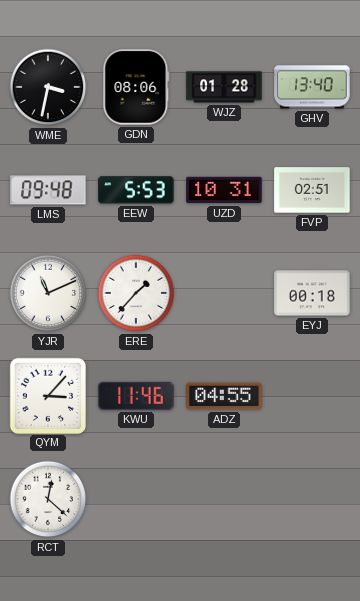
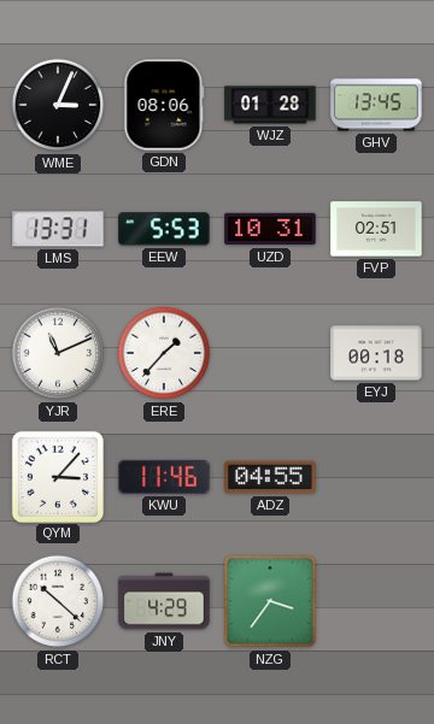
WME: 3:32 -> 3:04 (58, 105)
GHV: 13:40 -> 13:45 (376, 105)
LMS: 09:48 -> 13:31 (58, 229)
RCT: 12:22 -> 10:22 (58, 601)
JNY: none -> 4:29 (164, 601)
NZG: none -> 3:36 (270, 601)
